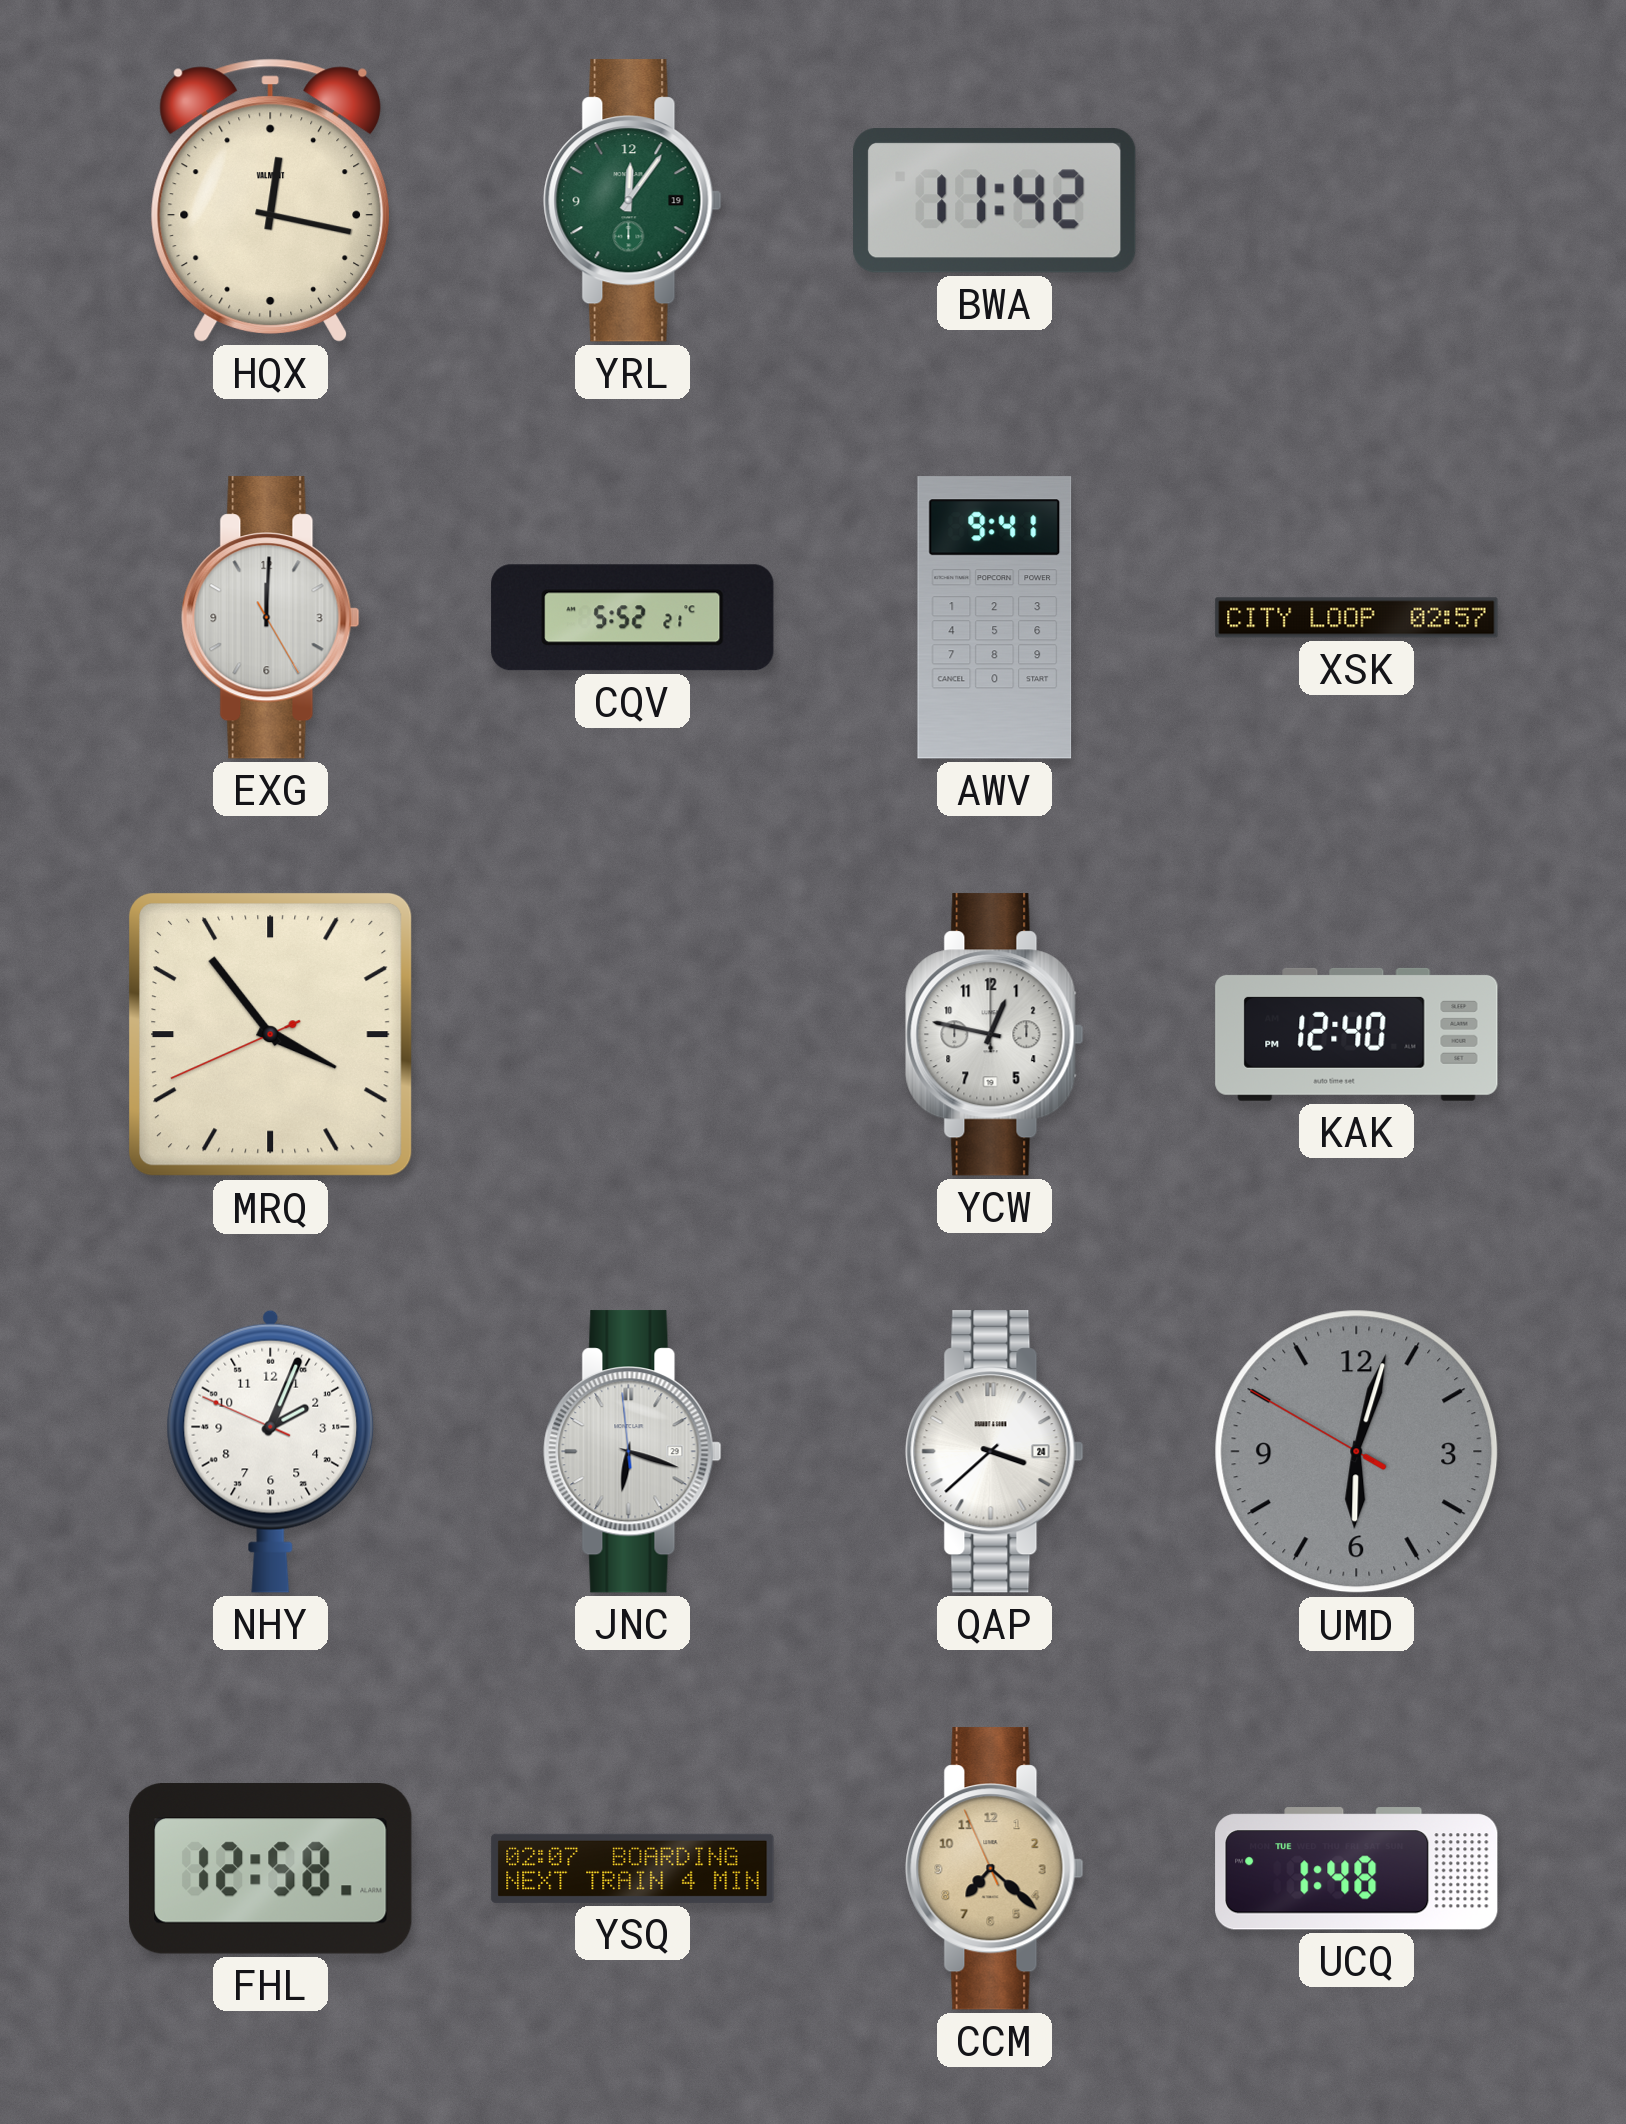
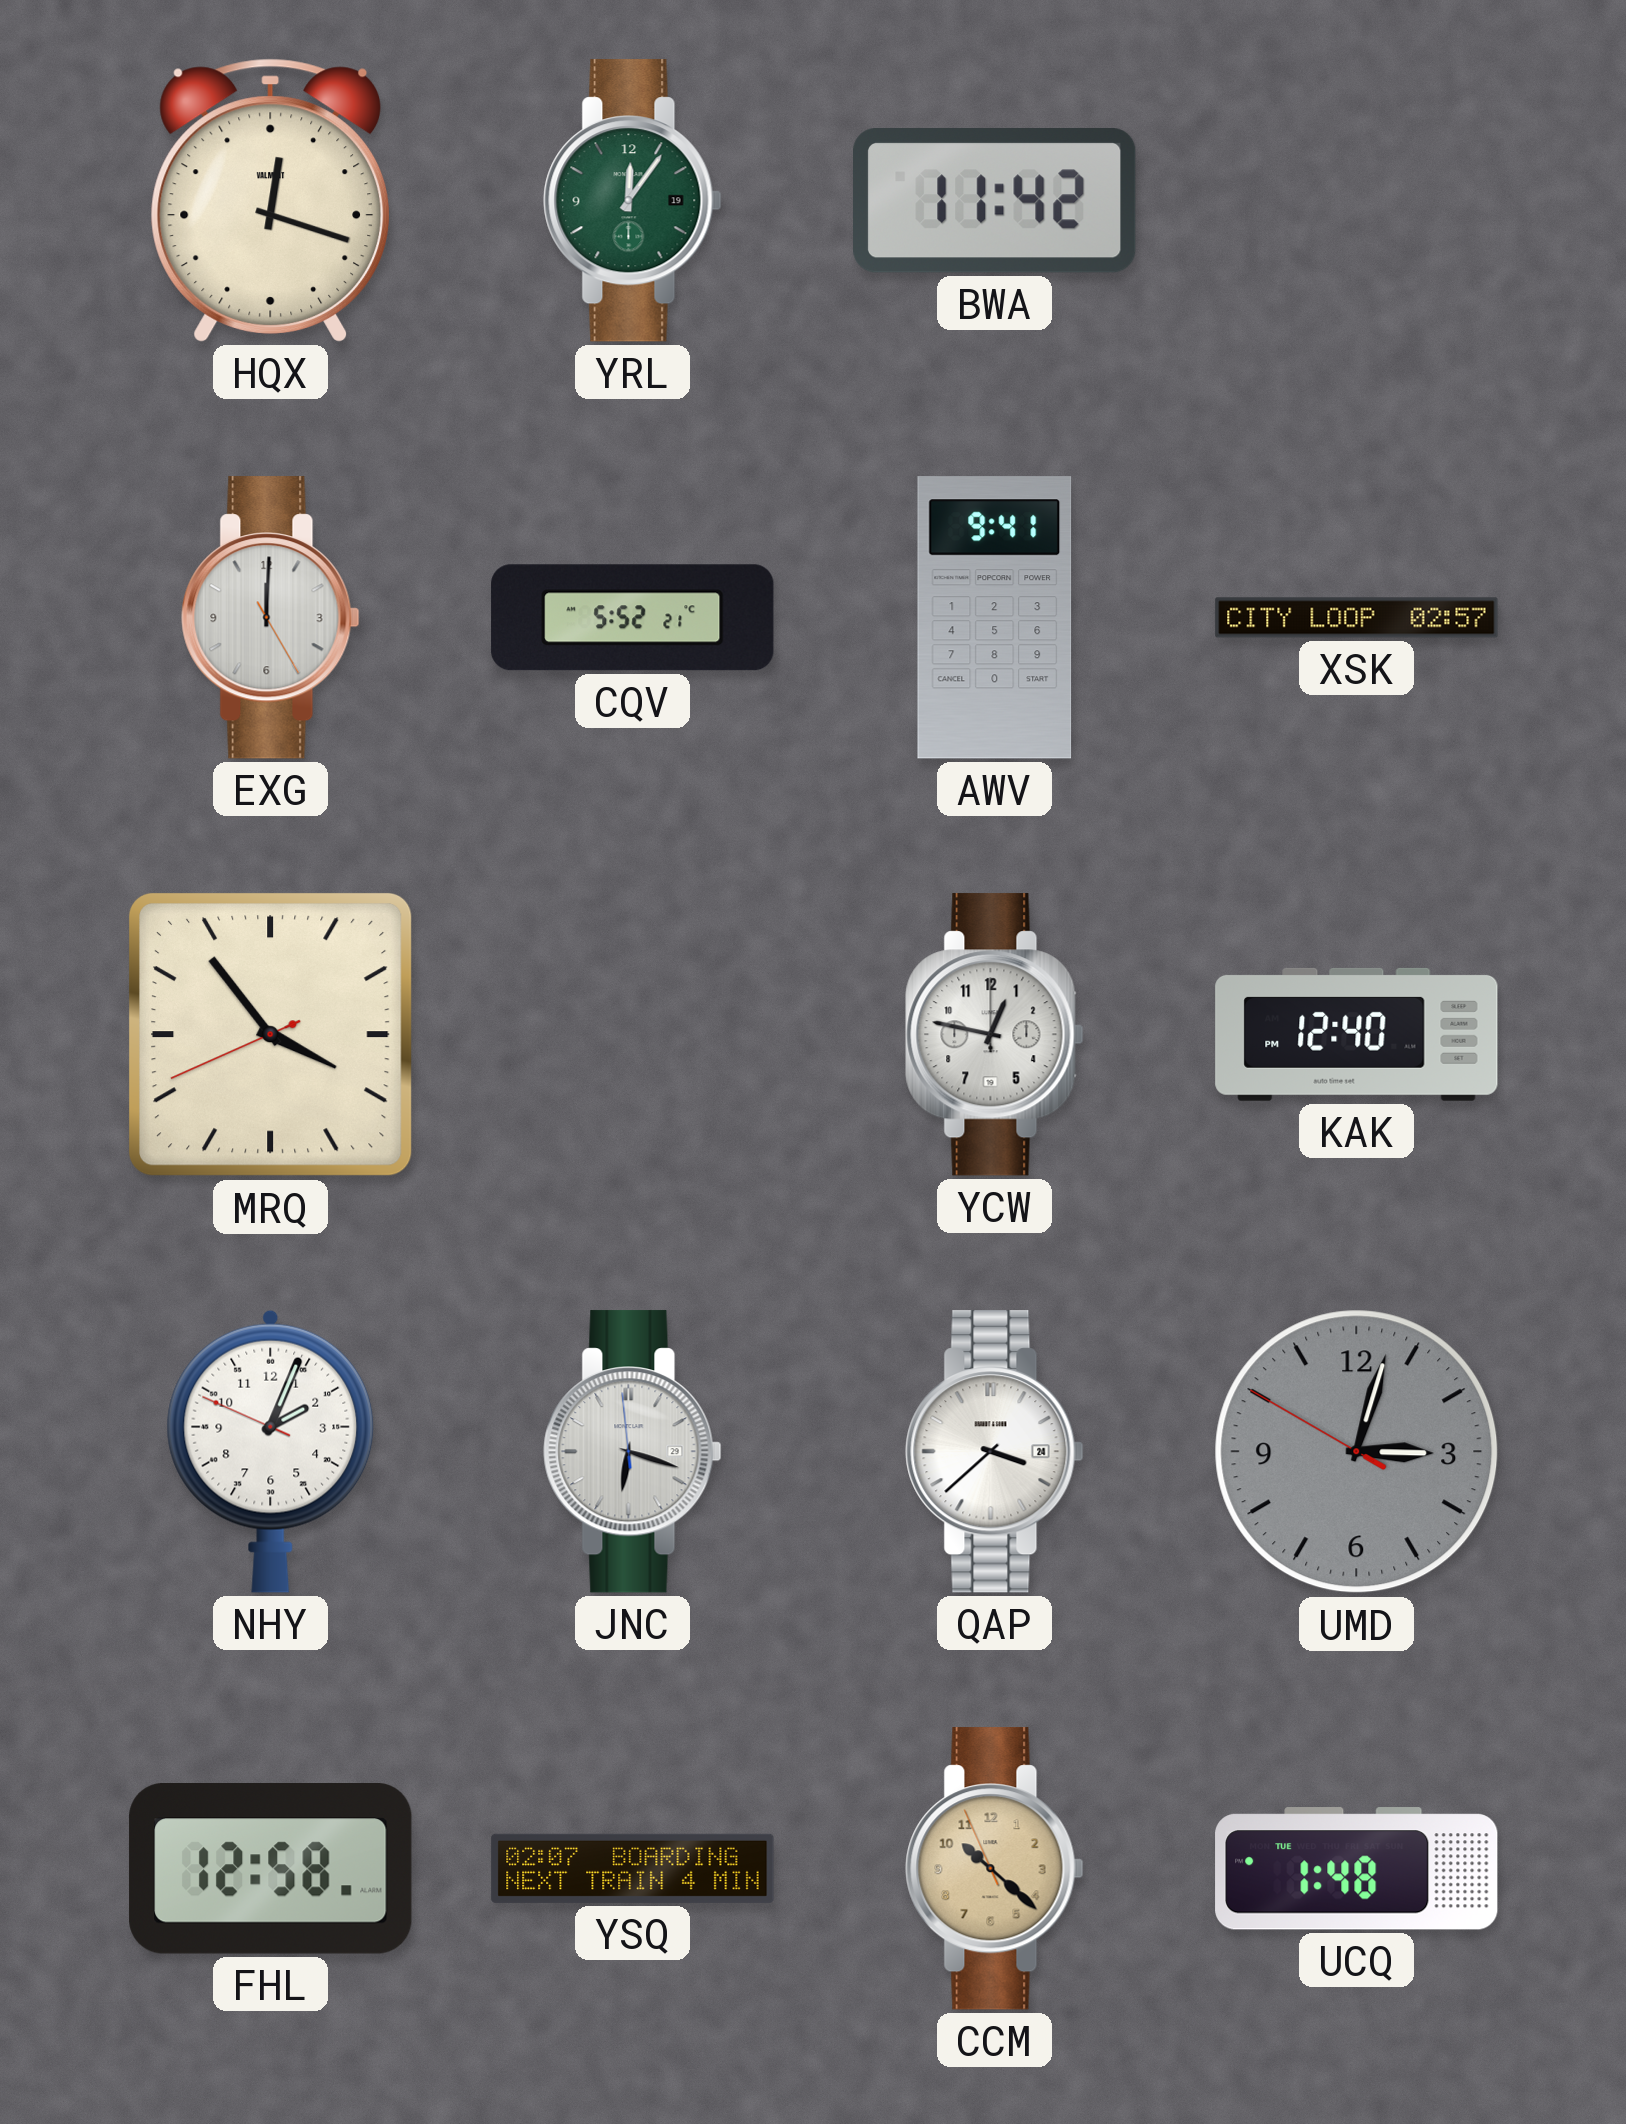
HQX: 12:17 -> 12:18 (270, 200)
UMD: 6:02 -> 3:02 (1357, 1452)
CCM: 7:21 -> 10:21 (995, 1869)
